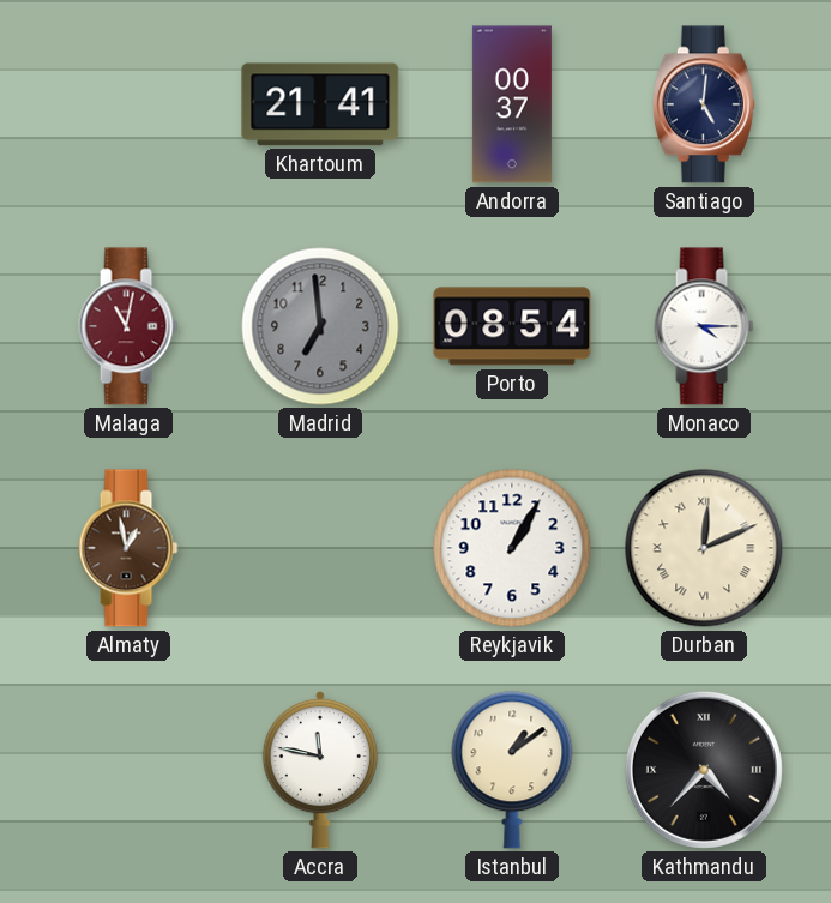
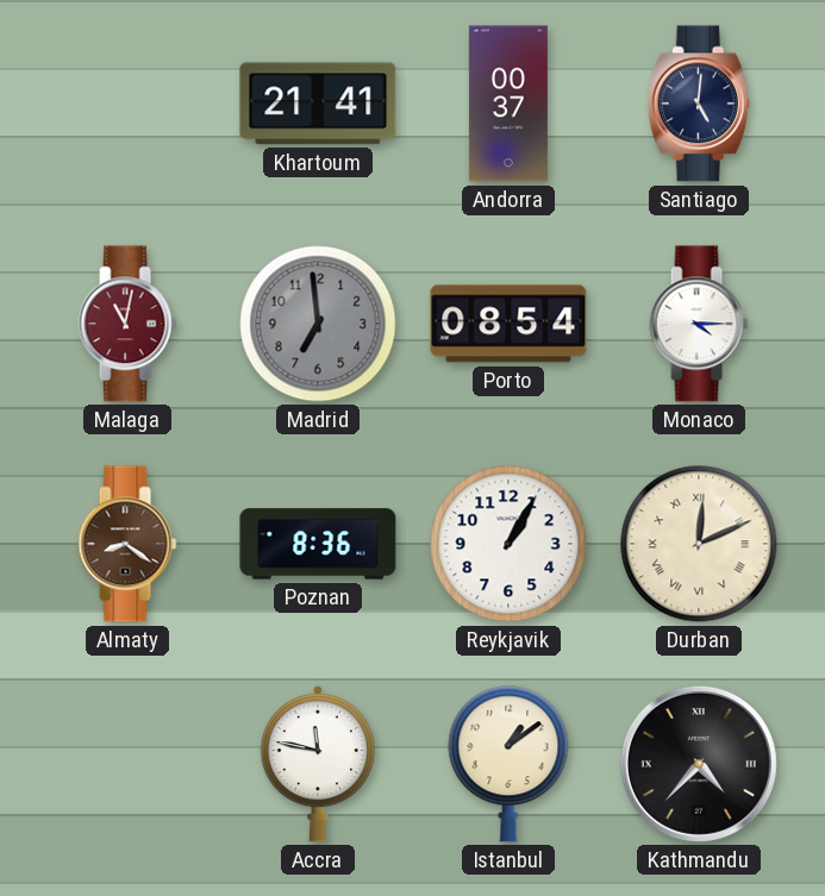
Almaty: 12:58 -> 8:21 (127, 544)
Poznan: none -> 8:36 (318, 544)
